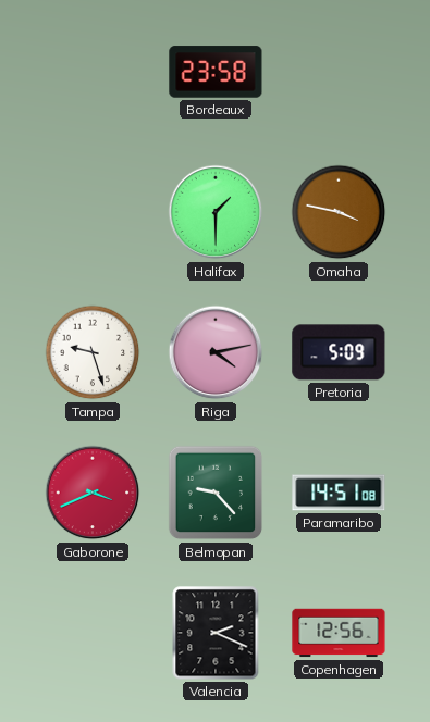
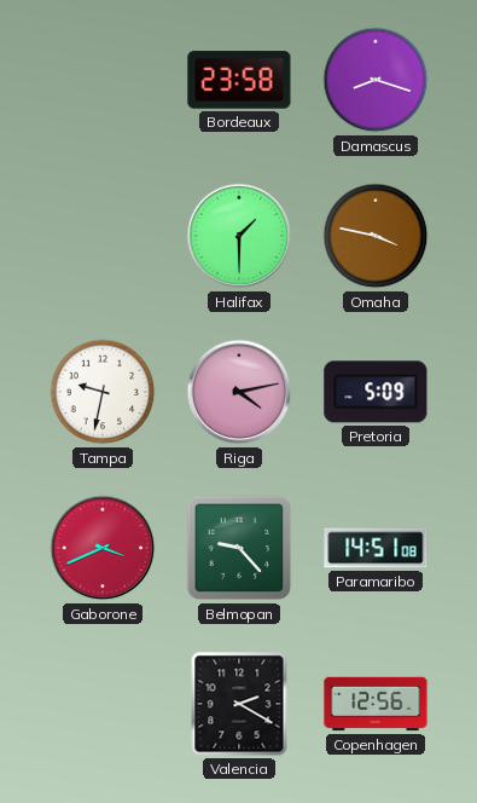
Damascus: none -> 8:18 (376, 80)
Tampa: 9:27 -> 9:32 (103, 392)
Valencia: 2:19 -> 2:20 (239, 704)
